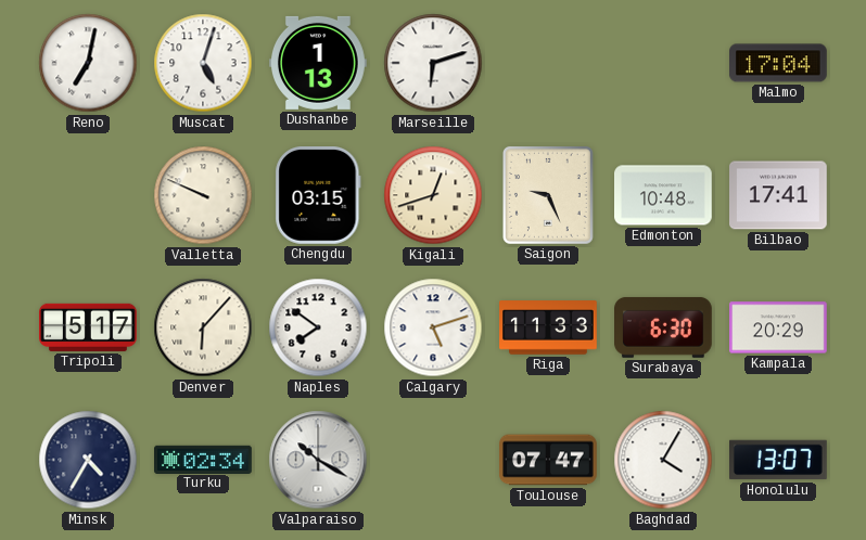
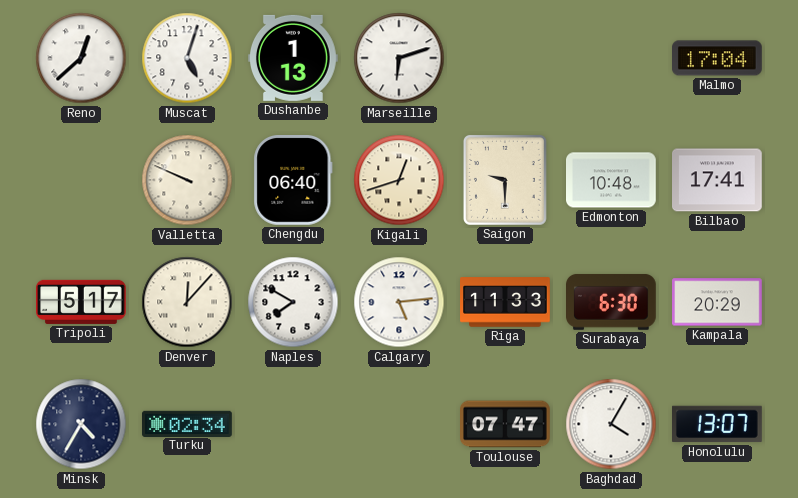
Reno: 7:02 -> 12:38 (81, 58)
Chengdu: 03:15 -> 06:40 (293, 181)
Saigon: 9:26 -> 9:30 (505, 180)
Denver: 6:07 -> 12:07 (187, 302)
Naples: 7:51 -> 7:50 (293, 302)
Calgary: 5:12 -> 5:14 (399, 302)
Valparaiso: 10:20 -> none (318, 460)
